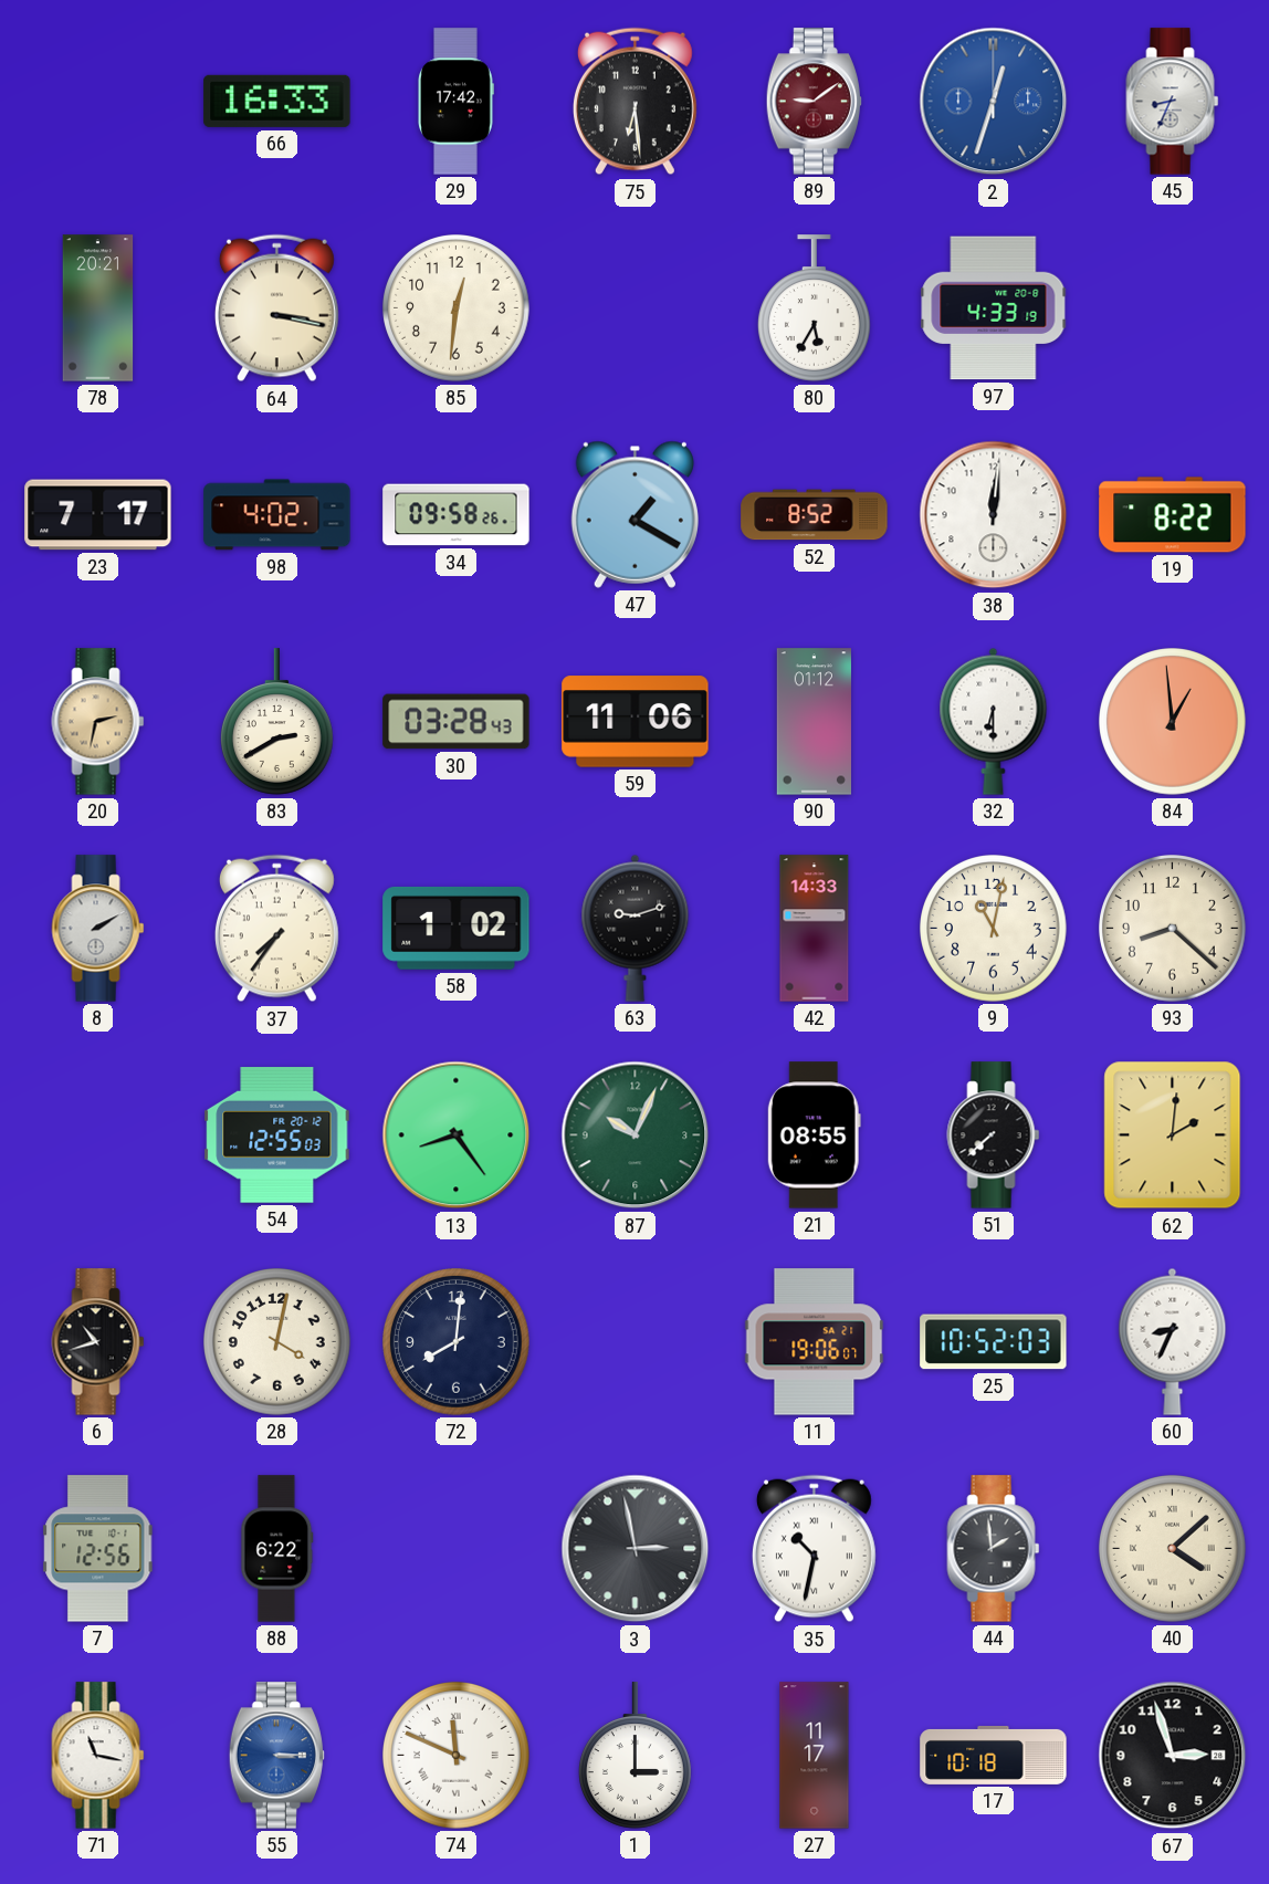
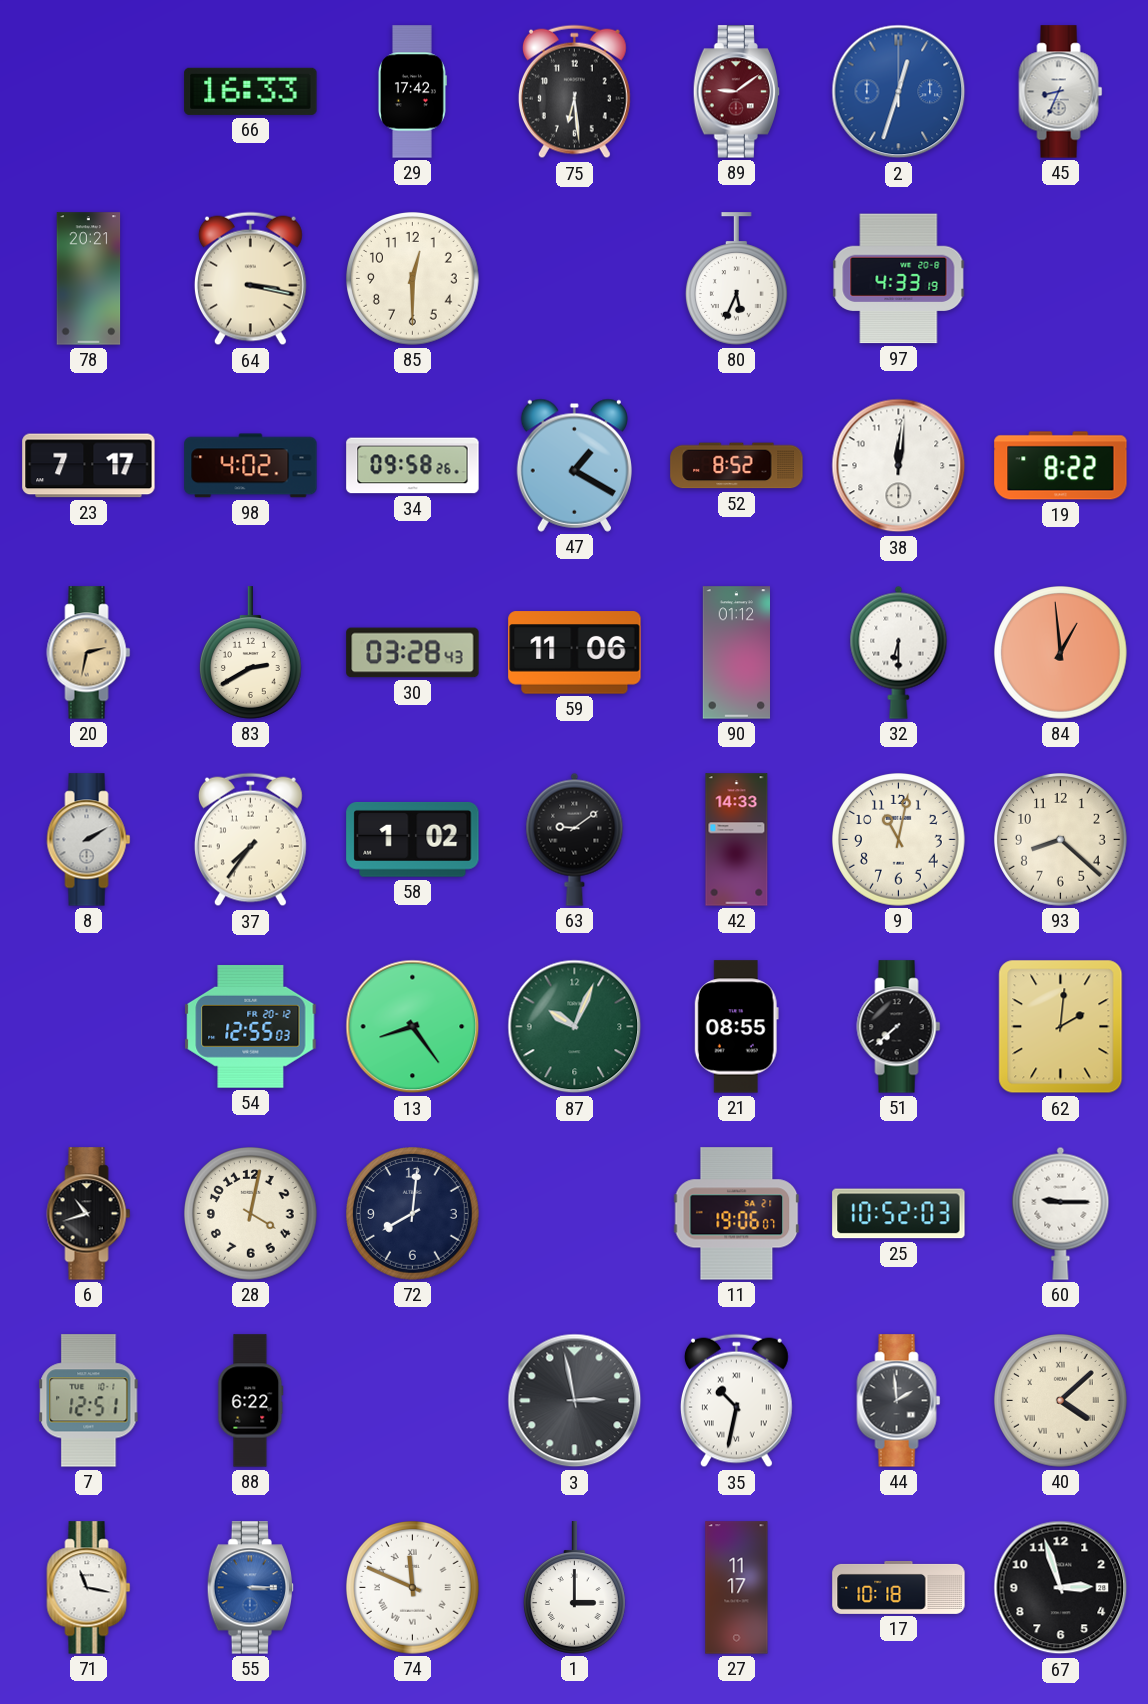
85: 12:31 -> 12:30 (413, 279)
80: 5:35 -> 5:34 (736, 279)
63: 9:12 -> 9:09 (575, 839)
60: 8:34 -> 9:15 (1061, 1213)
7: 12:56 -> 12:51 (89, 1401)
